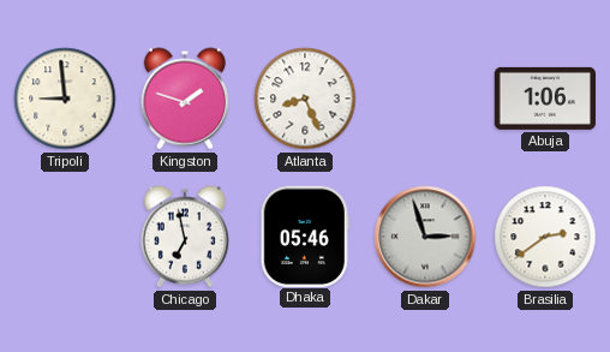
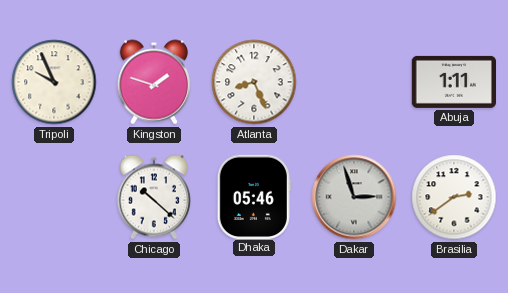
Tripoli: 8:59 -> 9:56 (54, 82)
Abuja: 1:06 -> 1:11 (453, 82)
Chicago: 6:58 -> 10:22 (153, 197)
